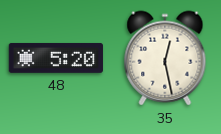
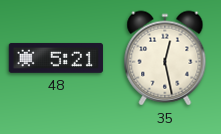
48: 5:20 -> 5:21 (56, 58)
